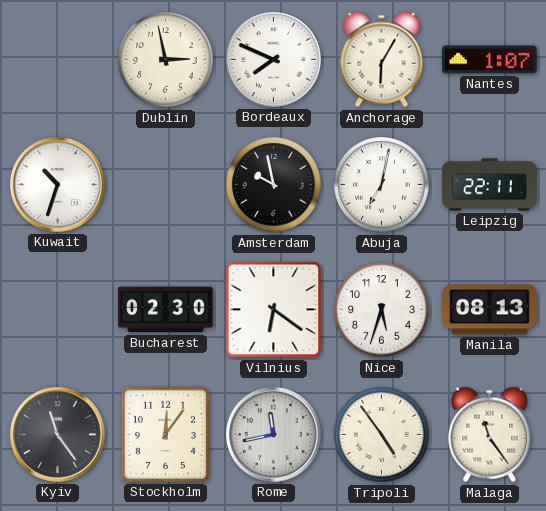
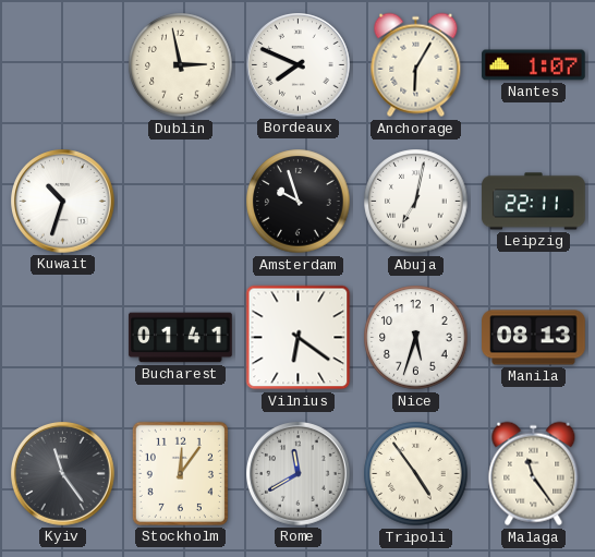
Amsterdam: 9:58 -> 9:57 (299, 202)
Bucharest: 02:30 -> 01:41 (181, 338)
Rome: 11:43 -> 11:40 (299, 474)
